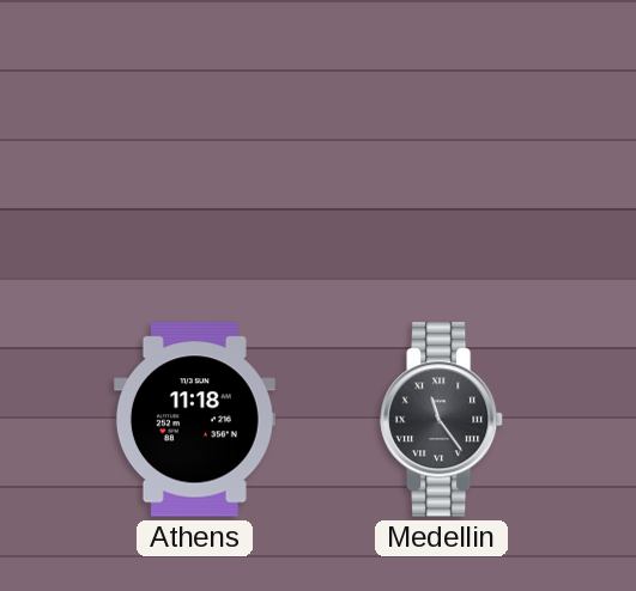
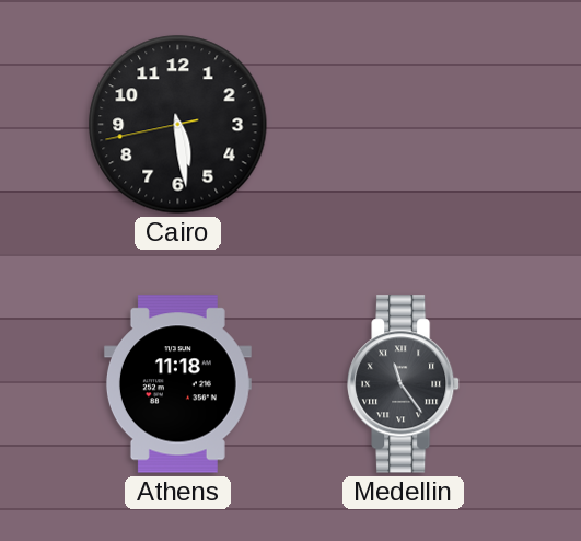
Cairo: none -> 5:28 (178, 125)
